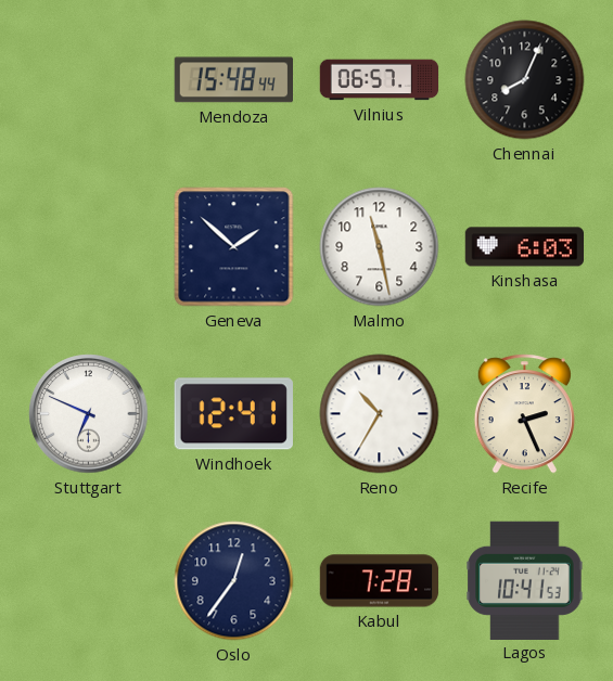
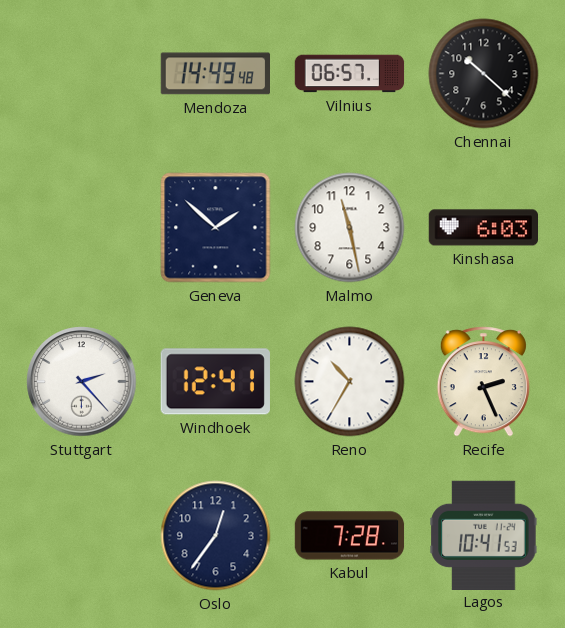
Mendoza: 15:48 -> 14:49 (215, 74)
Chennai: 8:04 -> 10:22 (484, 74)
Stuttgart: 6:49 -> 2:23 (82, 382)
